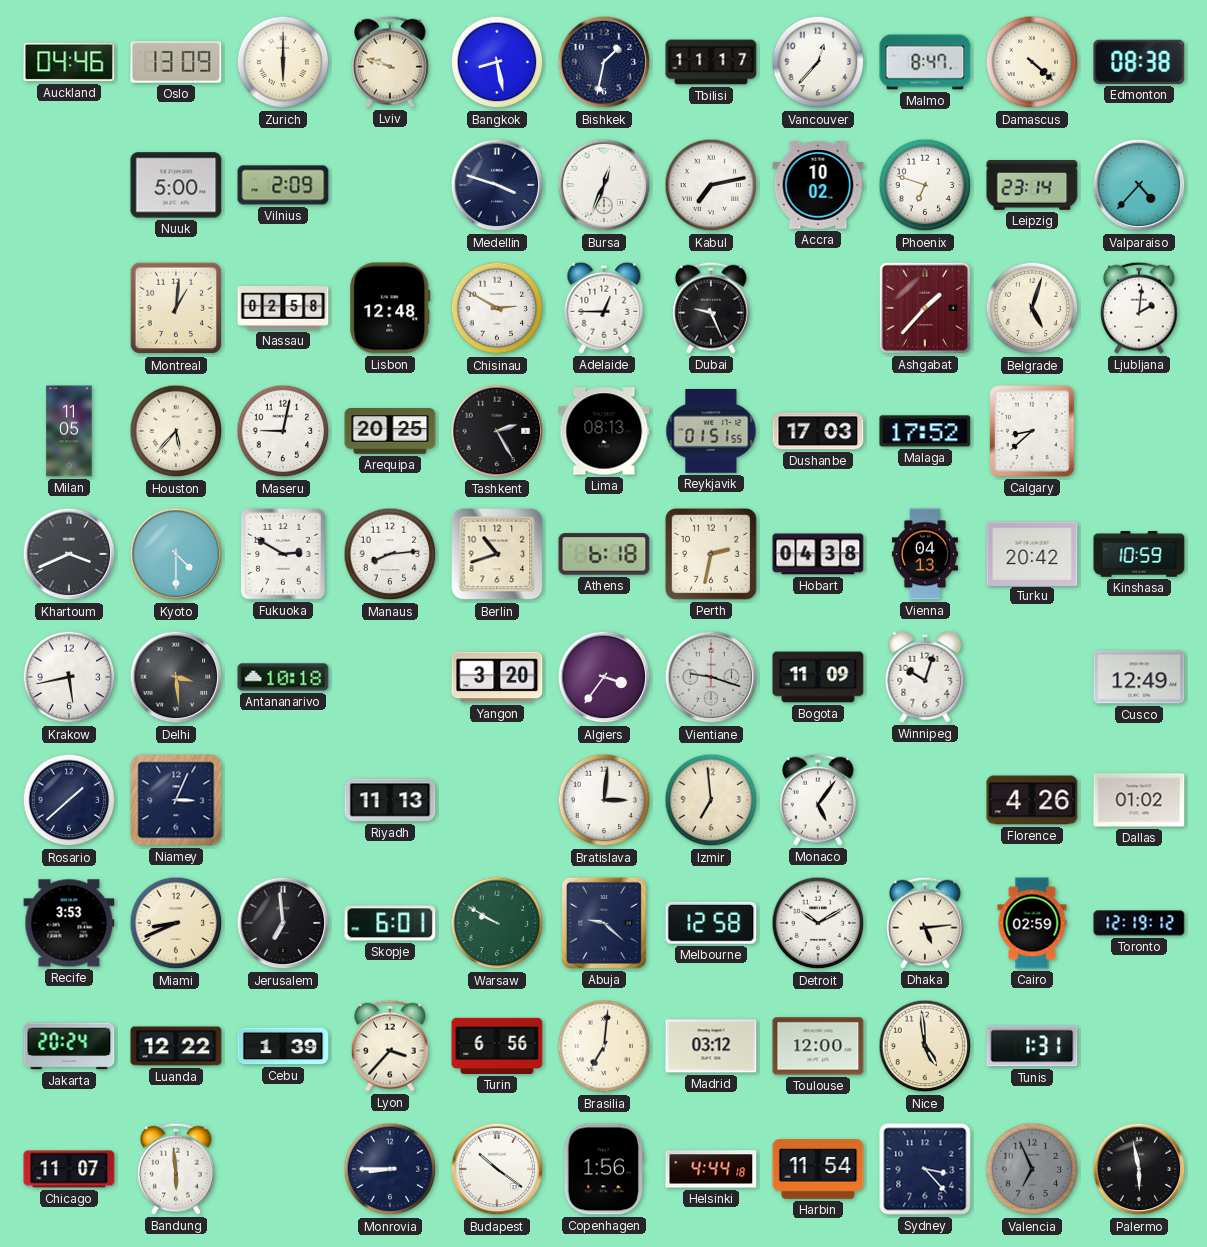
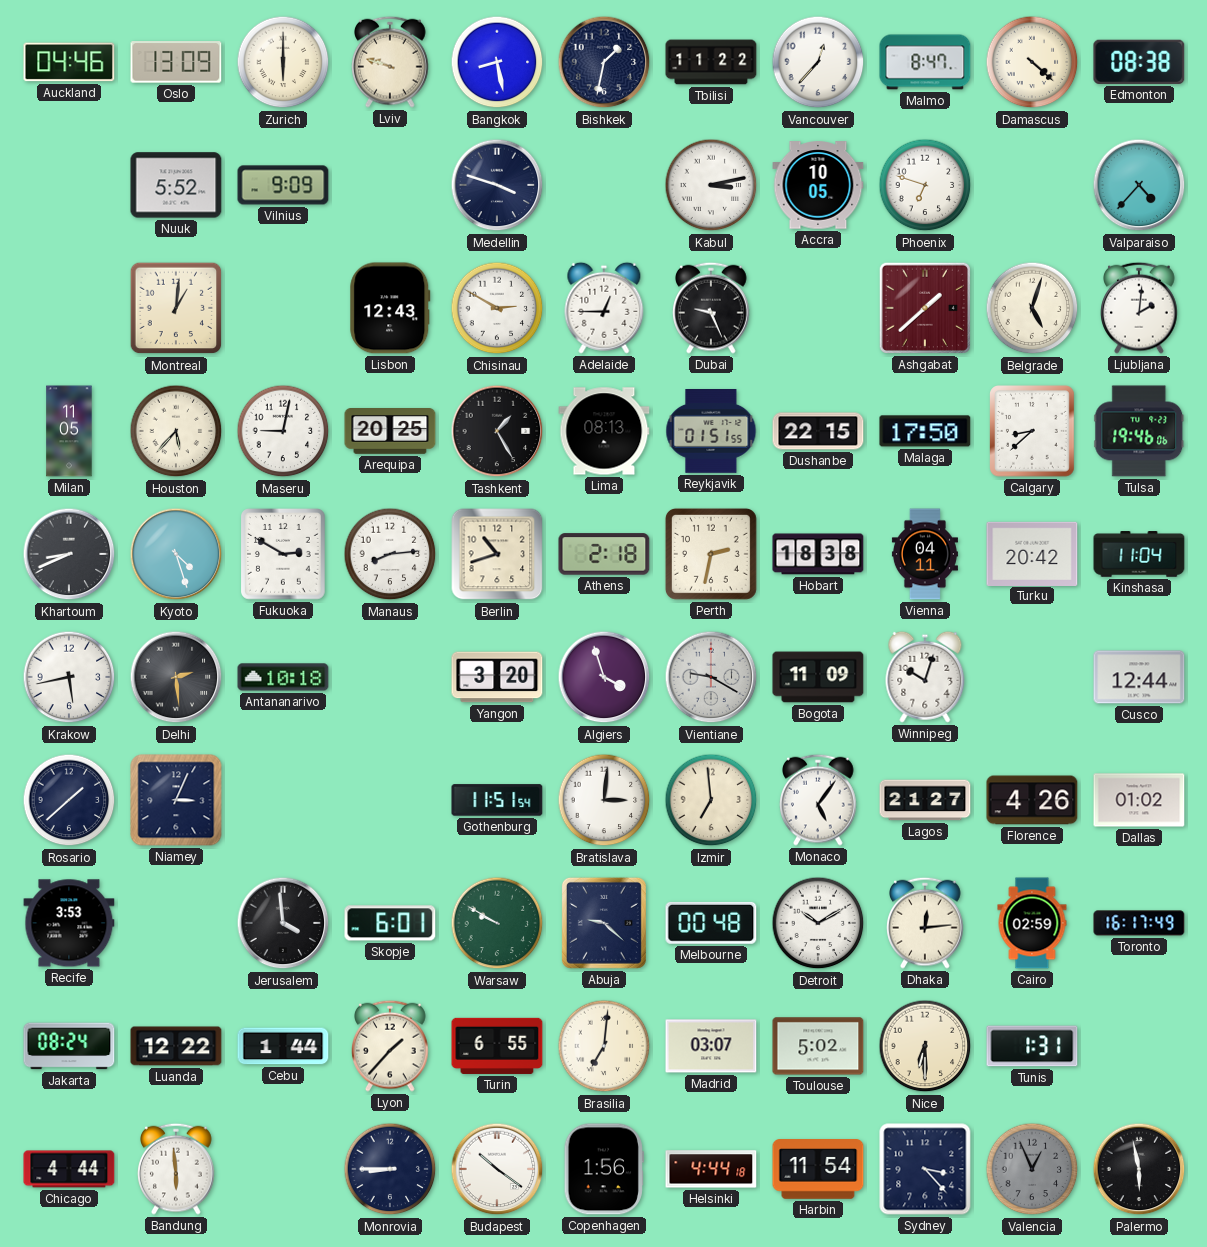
Tbilisi: 11:17 -> 11:22 (711, 62)
Nuuk: 5:00 -> 5:52 (176, 185)
Vilnius: 2:09 -> 9:09 (283, 185)
Bursa: 12:34 -> none (604, 185)
Kabul: 7:13 -> 3:13 (711, 185)
Accra: 10:02 -> 10:05 (818, 185)
Leipzig: 23:14 -> none (1032, 186)
Nassau: 02:58 -> none (283, 308)
Lisbon: 12:48 -> 12:43 (390, 308)
Ashgabat: 1:37 -> 1:38 (925, 308)
Tashkent: 2:25 -> 1:25 (497, 431)
Dushanbe: 17:03 -> 22:15 (818, 431)
Malaga: 17:52 -> 17:50 (925, 431)
Tulsa: none -> 19:46 (1139, 431)
Khartoum: 3:41 -> 8:41 (69, 554)
Kyoto: 4:30 -> 4:27 (176, 554)
Athens: 6:18 -> 2:18 (604, 554)
Hobart: 04:38 -> 18:38 (818, 554)
Vienna: 04:13 -> 04:11 (925, 554)
Kinshasa: 10:59 -> 11:04 (1139, 554)
Delhi: 3:29 -> 2:29 (176, 677)
Algiers: 3:36 -> 3:57 (604, 677)
Vientiane: 9:18 -> 9:20 (711, 677)
Cusco: 12:49 -> 12:44 (1139, 677)
Riyadh: 11:13 -> none (390, 800)
Gothenburg: none -> 11:51 (497, 800)
Lagos: none -> 21:27 (925, 800)
Miami: 8:41 -> none (176, 923)
Jerusalem: 6:59 -> 3:59 (283, 923)
Melbourne: 12:58 -> 00:48 (711, 923)
Dhaka: 5:14 -> 12:14 (925, 923)
Toronto: 12:19 -> 16:17 (1139, 923)
Jakarta: 20:24 -> 08:24 (69, 1046)
Cebu: 1:39 -> 1:44 (283, 1046)
Lyon: 3:37 -> 1:37 (390, 1046)
Turin: 6:56 -> 6:55 (497, 1046)
Madrid: 03:12 -> 03:07 (711, 1046)
Toulouse: 12:00 -> 5:02 (818, 1046)
Nice: 4:59 -> 6:30 (925, 1046)
Chicago: 11:07 -> 4:44 (69, 1169)
Valencia: 6:56 -> 12:56 (1032, 1169)
